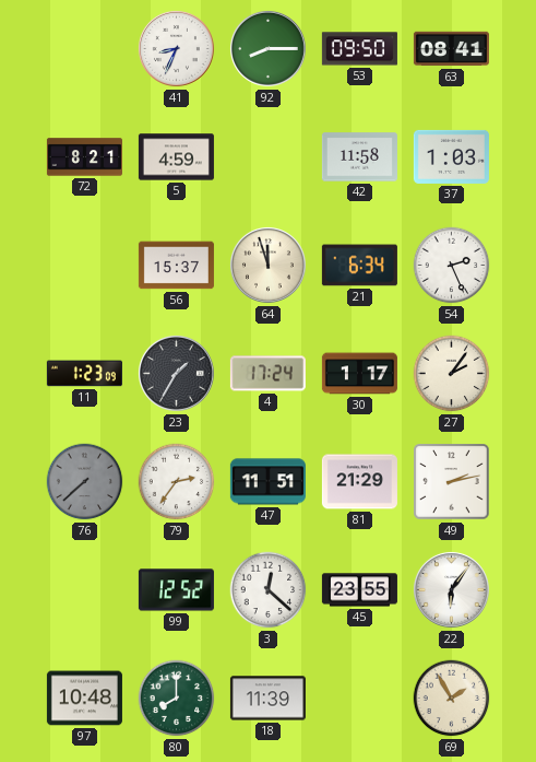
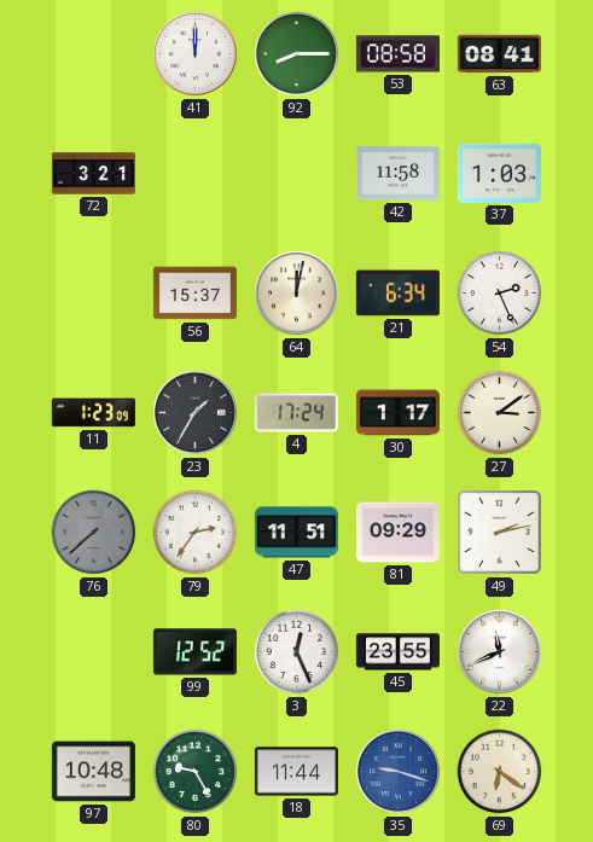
41: 8:34 -> 12:00 (194, 53)
53: 09:50 -> 08:58 (397, 54)
72: 8:21 -> 3:21 (93, 174)
5: 4:59 -> none (176, 157)
64: 11:57 -> 12:02 (296, 292)
27: 2:06 -> 3:09 (500, 413)
81: 21:29 -> 09:29 (397, 533)
3: 12:22 -> 12:26 (297, 652)
22: 6:06 -> 11:41 (499, 651)
80: 8:00 -> 9:25 (196, 772)
18: 11:39 -> 11:44 (296, 772)
35: none -> 9:18 (397, 771)
69: 1:55 -> 6:21 (500, 772)
